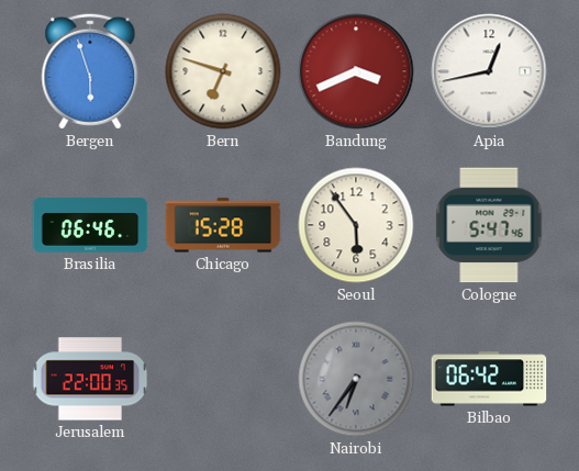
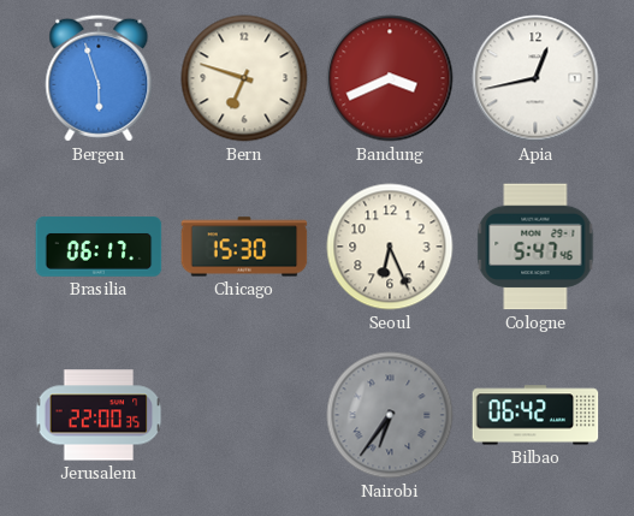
Brasilia: 06:46 -> 06:17 (99, 247)
Chicago: 15:28 -> 15:30 (244, 247)
Seoul: 5:54 -> 6:26 (390, 247)
